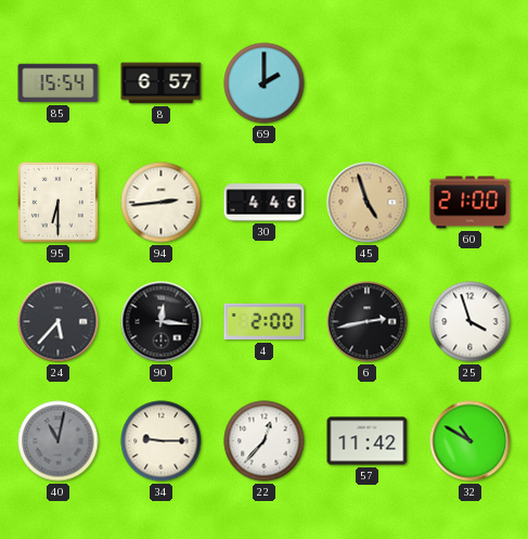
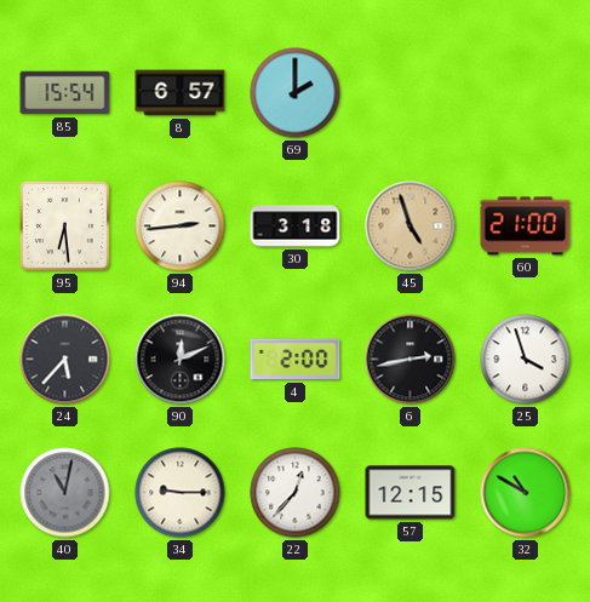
95: 6:30 -> 6:29 (64, 225)
30: 4:46 -> 3:18 (296, 227)
90: 12:16 -> 12:11 (181, 360)
57: 11:42 -> 12:15 (411, 493)
